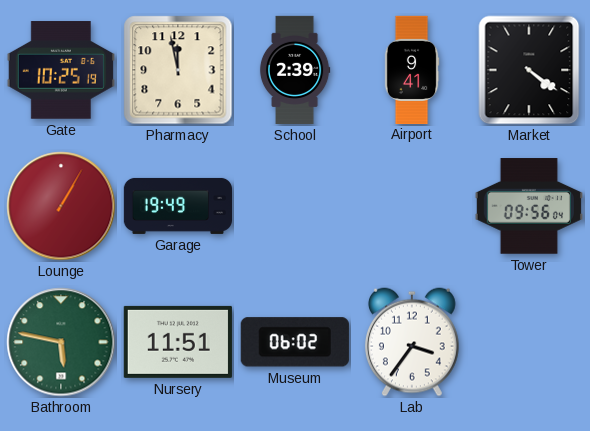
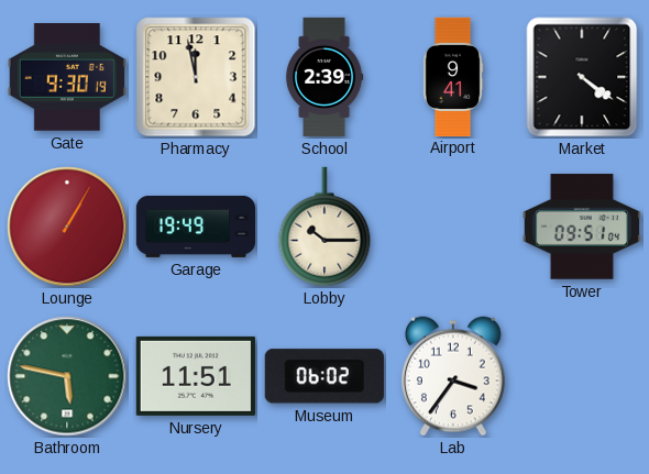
Gate: 10:25 -> 9:30 (67, 77)
Lobby: none -> 10:15 (324, 227)
Tower: 09:56 -> 09:51 (582, 227)
